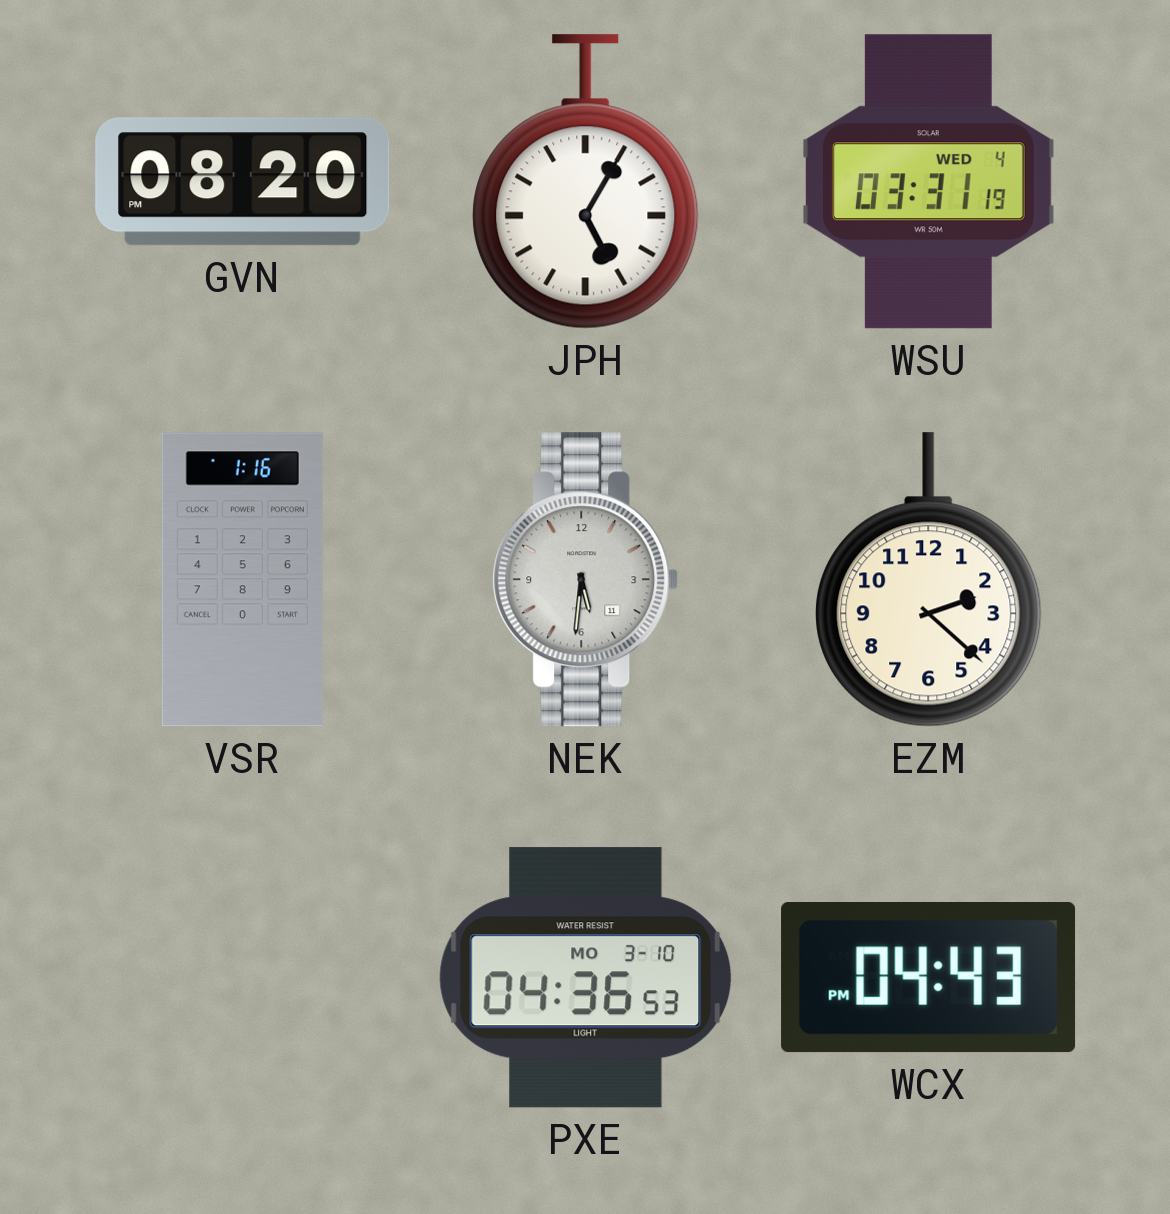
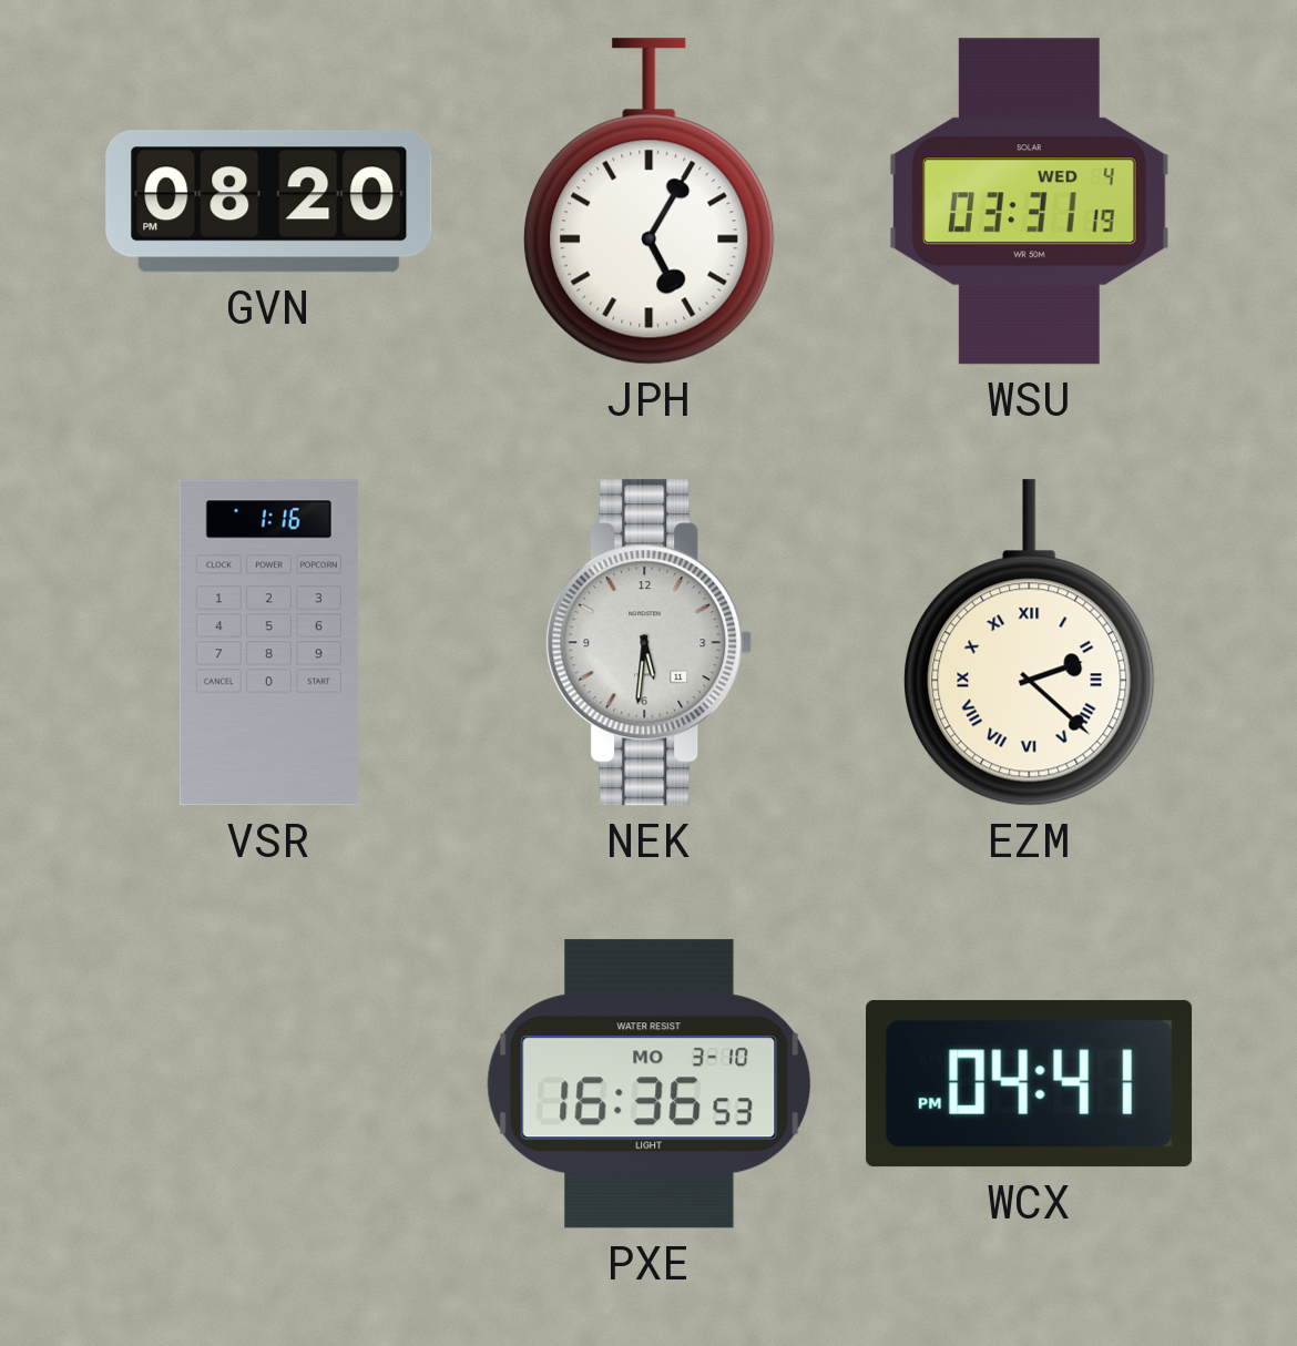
EZM numerals: Arabic -> Roman (1030, 643)
PXE: 04:36 -> 16:36 (650, 1084)
WCX: 04:43 -> 04:41 (1030, 1084)
